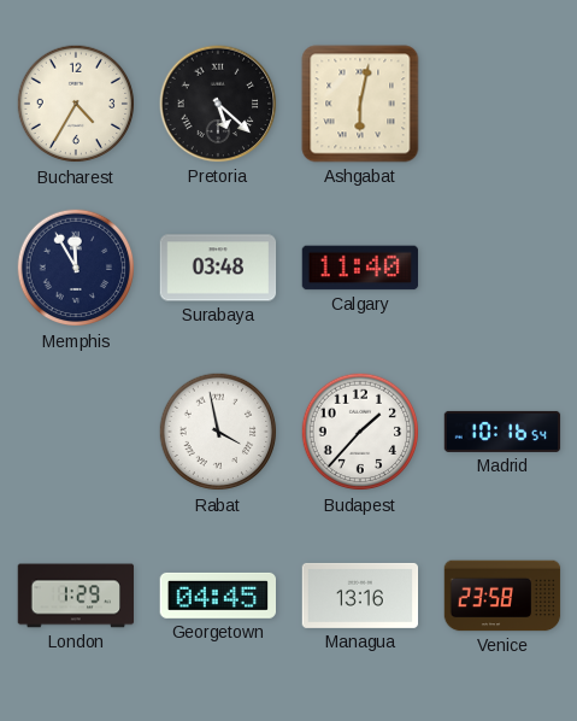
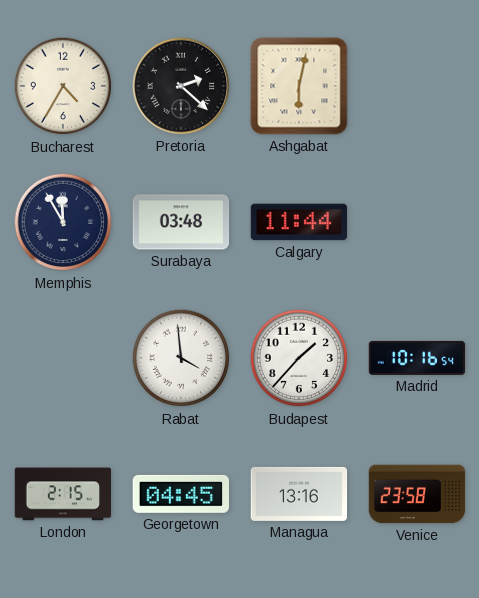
Pretoria: 5:22 -> 2:22 (181, 86)
Calgary: 11:40 -> 11:44 (299, 222)
Rabat: 3:58 -> 3:59 (181, 358)
London: 1:29 -> 2:15 (63, 494)
